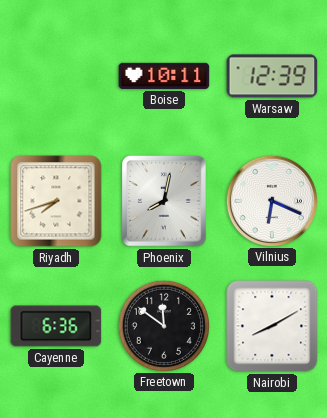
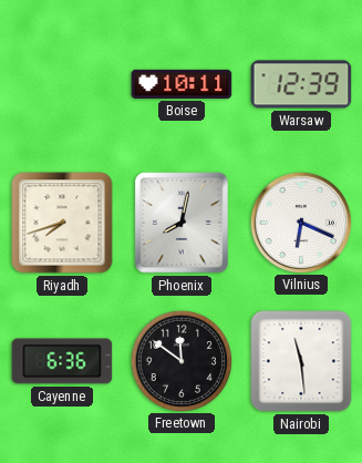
Nairobi: 8:10 -> 11:29 (301, 361)
